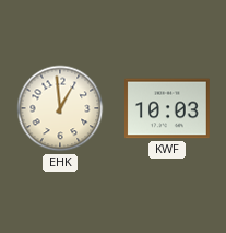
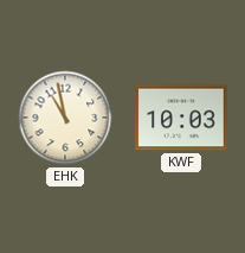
EHK: 12:59 -> 10:58 (65, 118)
